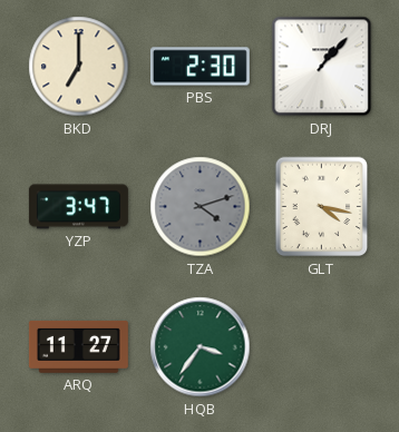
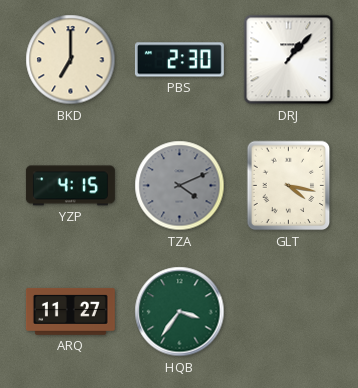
YZP: 3:47 -> 4:15 (70, 186)
TZA: 4:12 -> 4:11 (180, 186)
